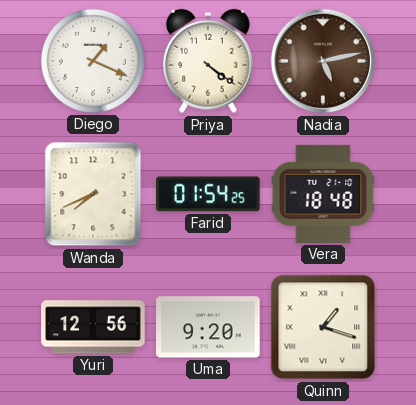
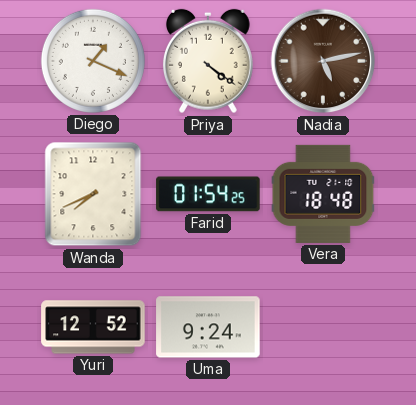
Yuri: 12:56 -> 12:52 (93, 327)
Uma: 9:20 -> 9:24 (208, 327)
Quinn: 1:18 -> none (323, 327)
